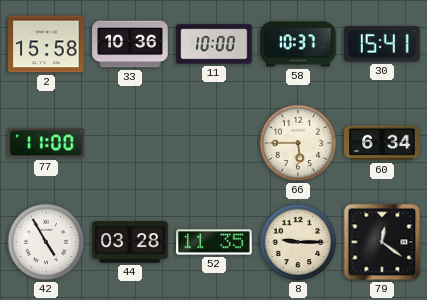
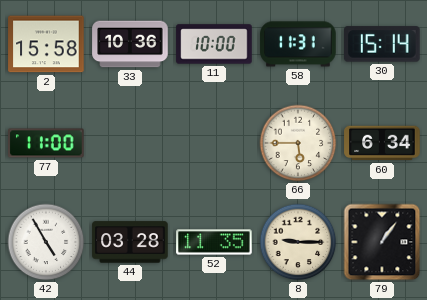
58: 10:37 -> 11:31 (298, 44)
30: 15:41 -> 15:14 (383, 44)
79: 12:21 -> 1:06 (382, 242)
